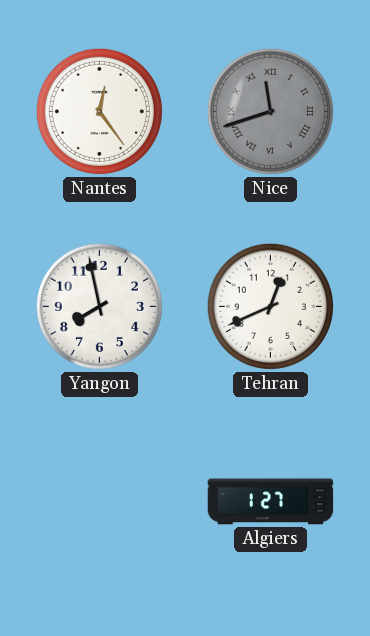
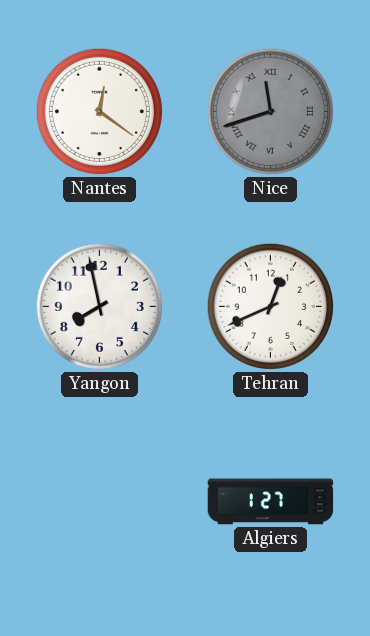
Nantes: 12:24 -> 12:21 (99, 111)
